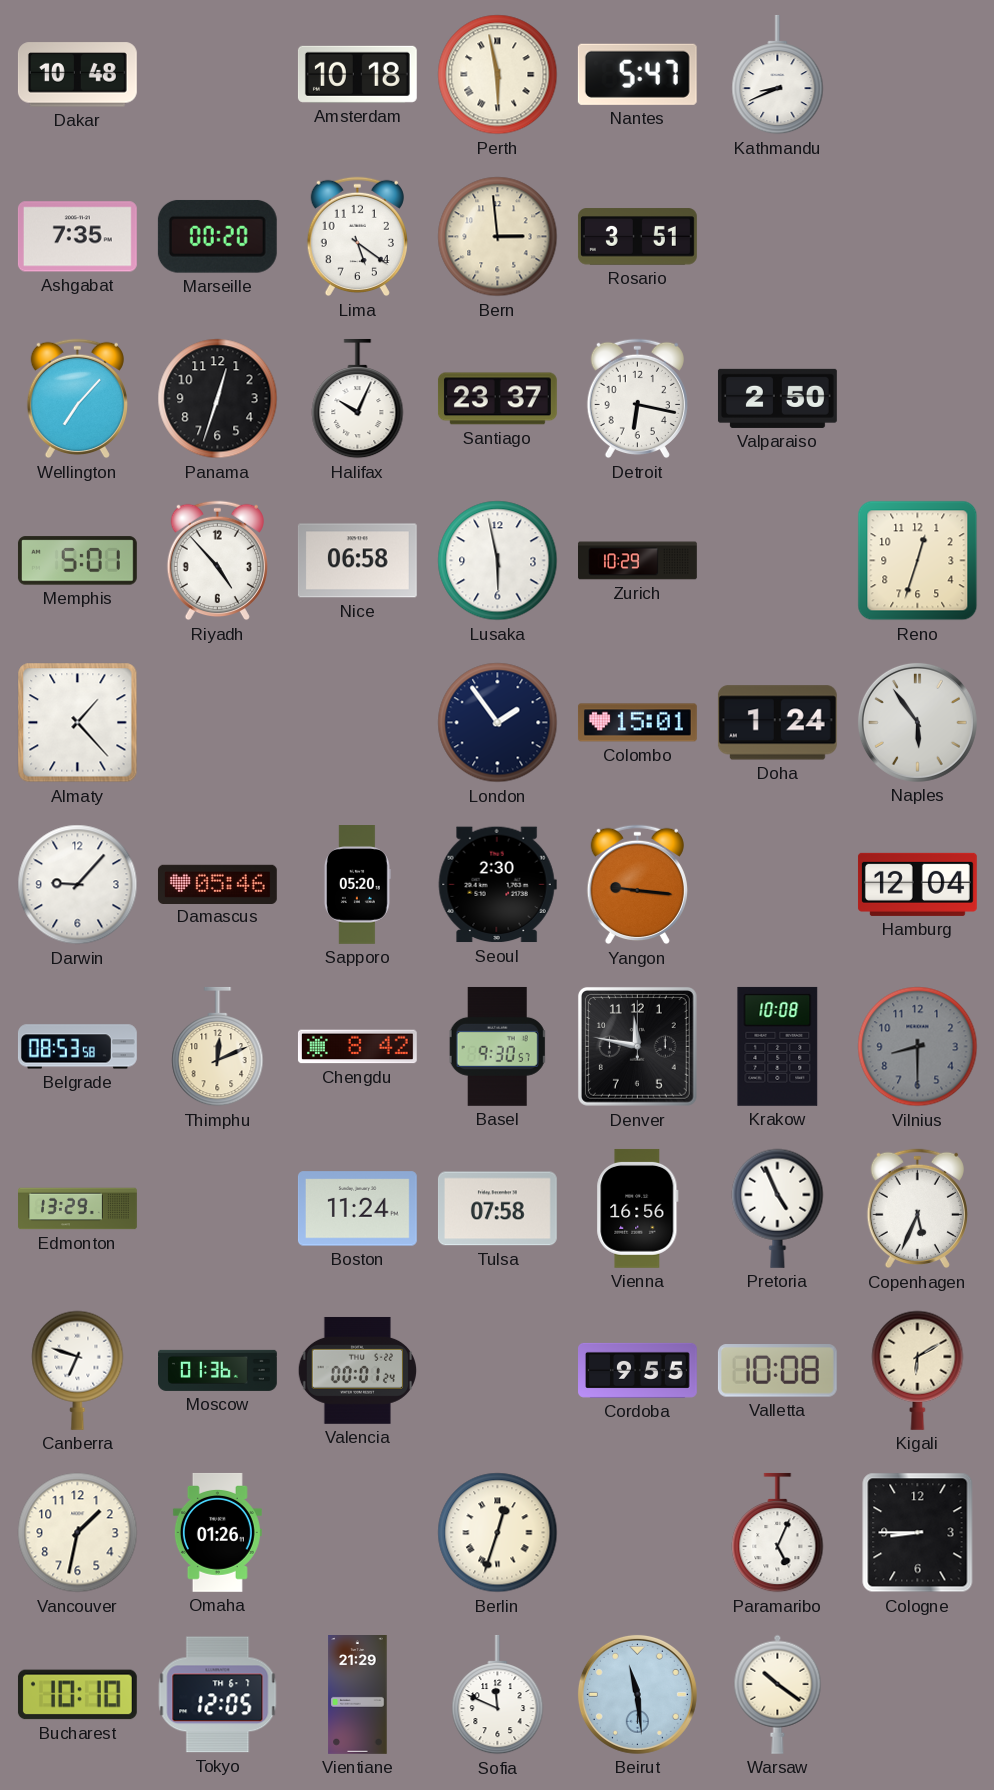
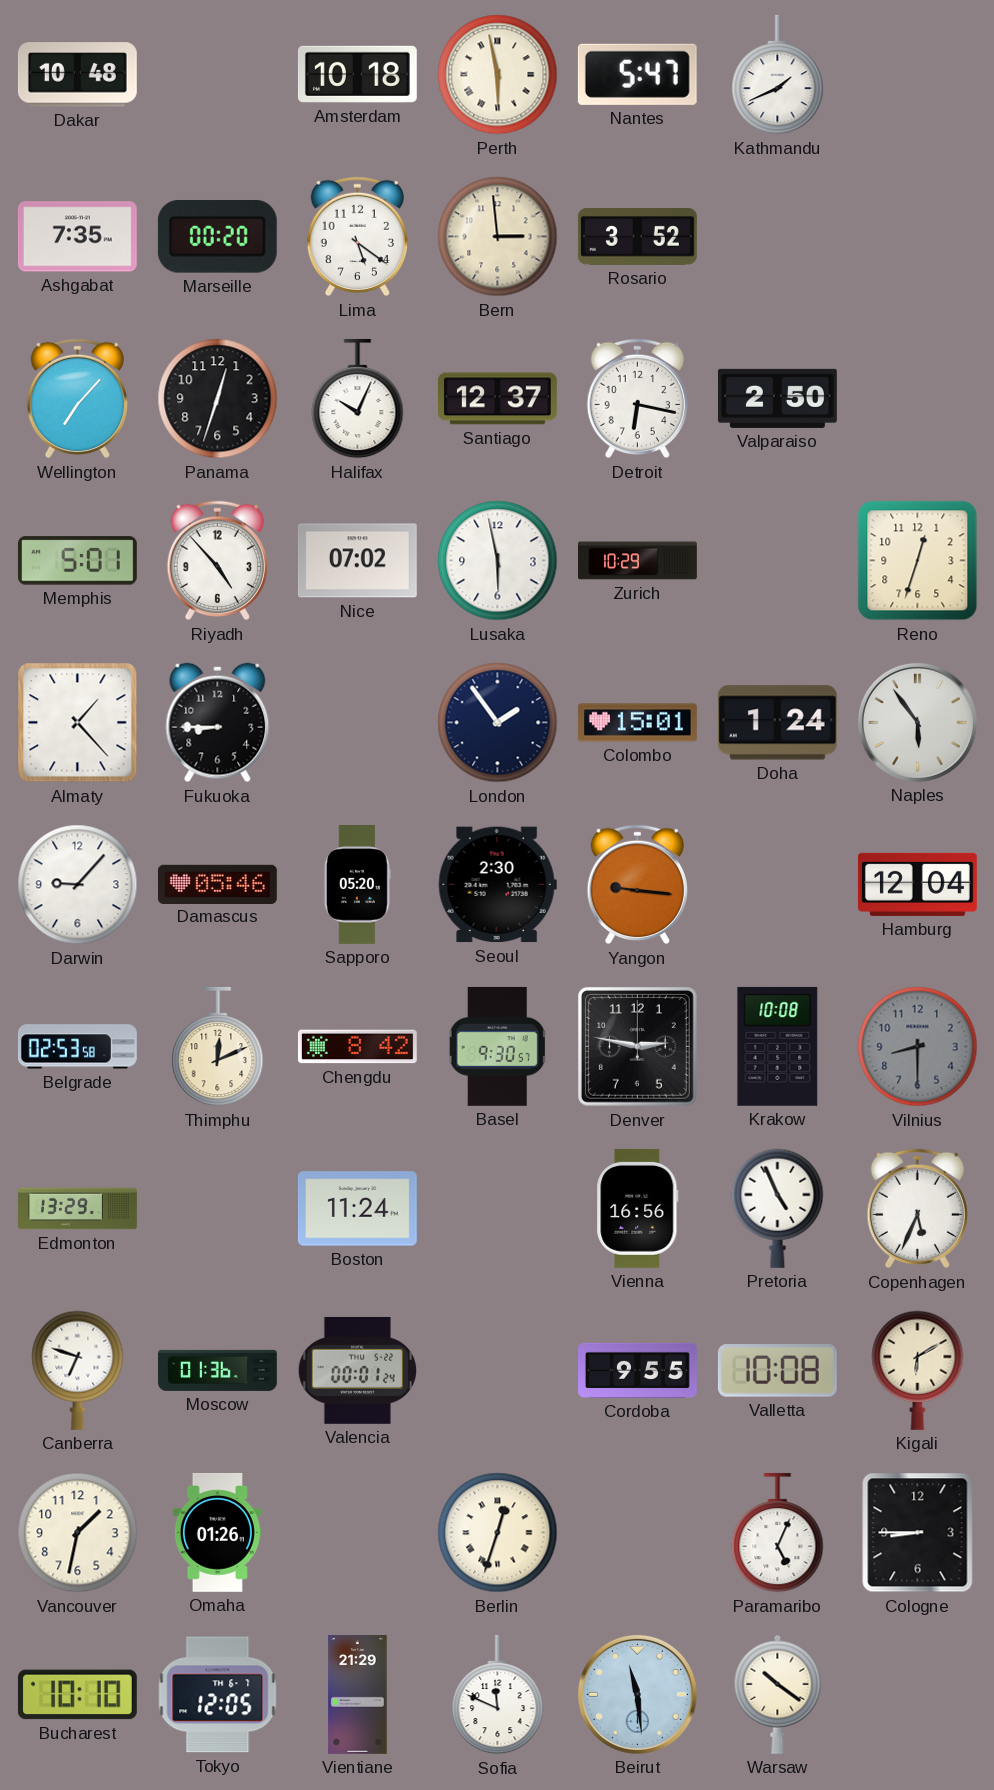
Kathmandu: 8:41 -> 1:41 (778, 75)
Rosario: 3:51 -> 3:52 (637, 237)
Santiago: 23:37 -> 12:37 (497, 399)
Nice: 06:58 -> 07:02 (357, 561)
Fukuoka: none -> 8:45 (218, 723)
Belgrade: 08:53 -> 02:53 (77, 1047)
Denver: 11:47 -> 2:47 (637, 1046)
Tulsa: 07:58 -> none (497, 1209)
